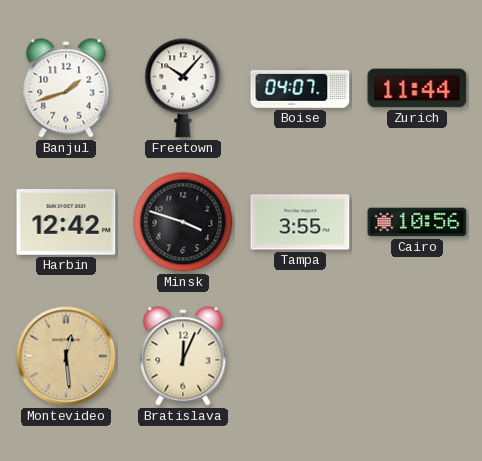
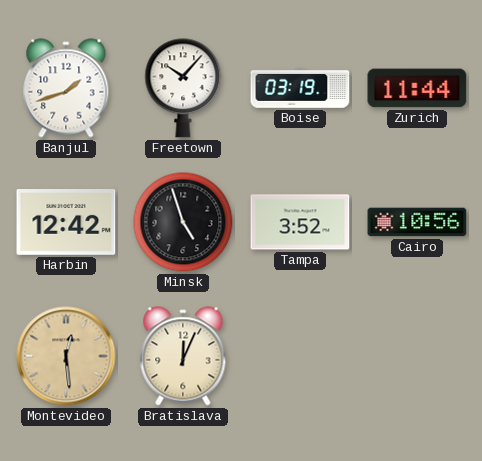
Boise: 04:07 -> 03:19 (300, 89)
Minsk: 3:48 -> 4:57 (183, 222)
Tampa: 3:55 -> 3:52 (300, 222)
